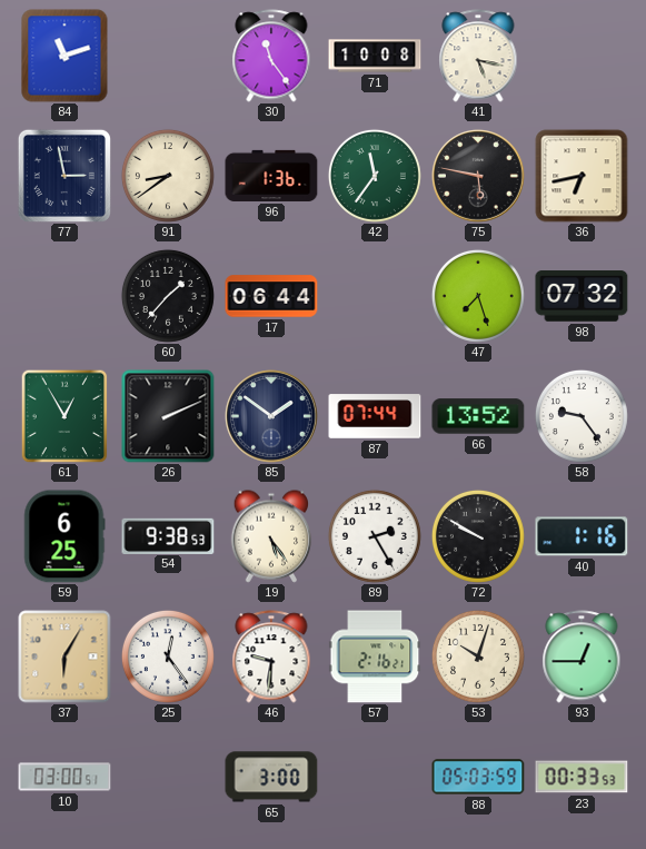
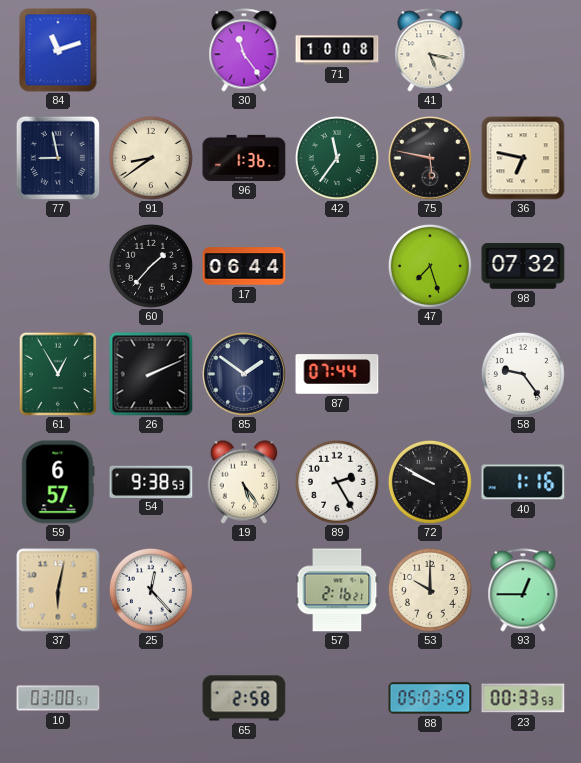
77: 2:58 -> 8:58 (58, 158)
36: 6:43 -> 6:47 (523, 158)
66: 13:52 -> none (478, 416)
59: 6:25 -> 6:57 (58, 482)
37: 6:05 -> 6:02 (58, 590)
25: 12:24 -> 12:23 (151, 590)
46: 9:31 -> none (271, 657)
53: 10:03 -> 10:00 (430, 590)
65: 3:00 -> 2:58 (244, 698)
